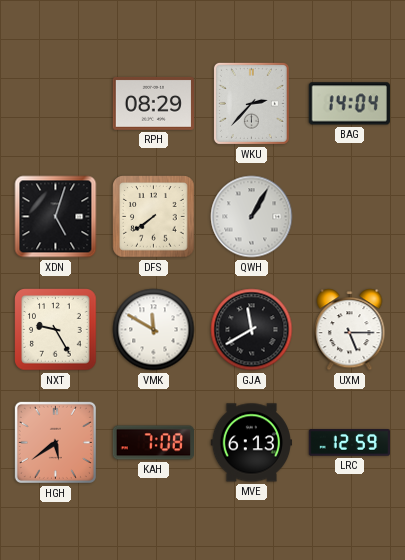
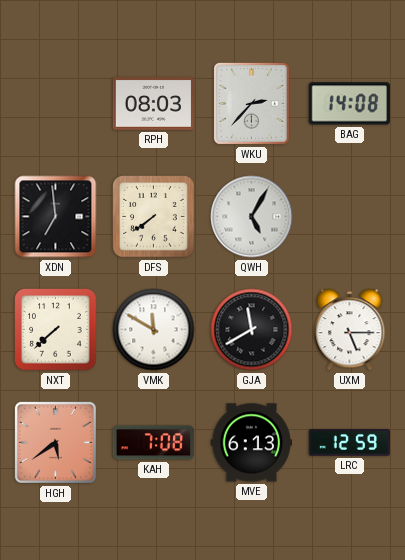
RPH: 08:29 -> 08:03 (153, 103)
BAG: 14:04 -> 14:08 (349, 104)
XDN: 5:03 -> 6:59 (56, 217)
QWH: 1:05 -> 5:05 (252, 217)
NXT: 9:25 -> 7:38 (56, 330)
